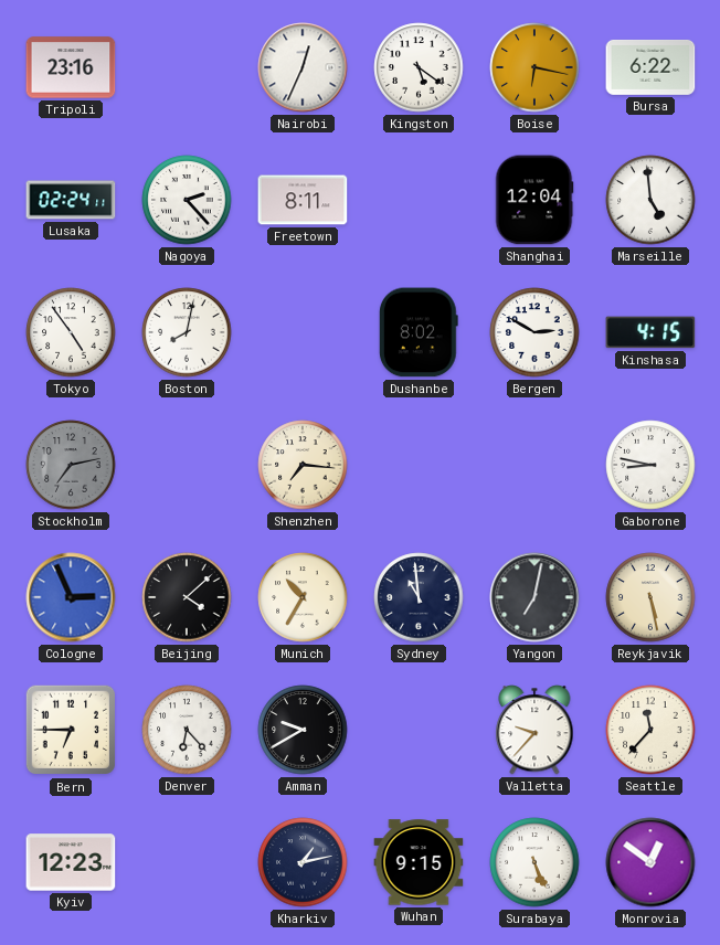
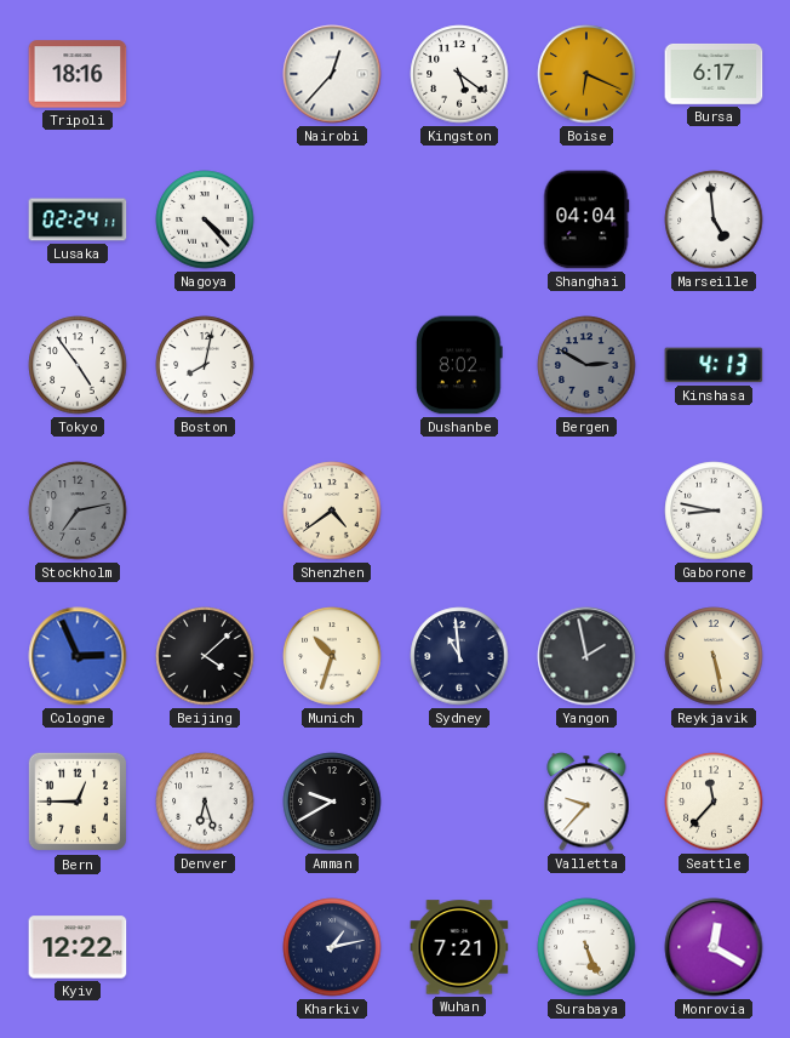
Tripoli: 23:16 -> 18:16 (78, 74)
Nairobi: 12:34 -> 12:37 (332, 74)
Boise: 6:17 -> 6:19 (586, 74)
Bursa: 6:22 -> 6:17 (714, 74)
Nagoya: 2:23 -> 4:23 (205, 219)
Freetown: 8:11 -> none (303, 200)
Shanghai: 12:04 -> 04:04 (586, 219)
Bergen dial: white -> grey (586, 365)
Kinshasa: 4:15 -> 4:13 (714, 365)
Shenzhen: 7:16 -> 4:39 (332, 511)
Munich: 10:35 -> 10:33 (332, 656)
Yangon: 7:02 -> 1:58 (586, 656)
Bern: 6:45 -> 12:45 (78, 802)
Denver: 6:23 -> 6:27 (205, 802)
Kyiv: 12:23 -> 12:22 (78, 947)
Wuhan: 9:15 -> 7:21 (459, 947)
Monrovia: 12:51 -> 12:20 (714, 947)
